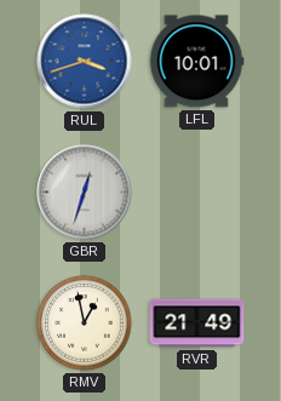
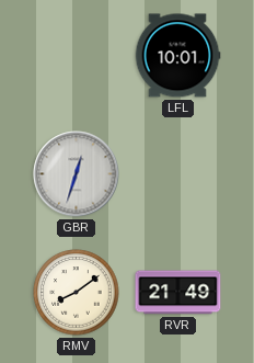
RUL: 3:42 -> none (85, 62)
RMV: 12:58 -> 8:09 (77, 293)
